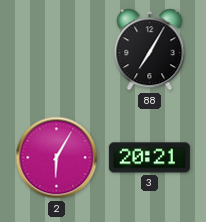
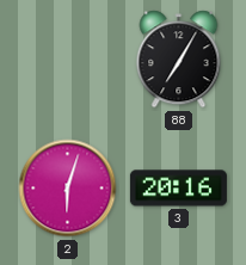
2: 6:05 -> 6:03 (68, 189)
3: 20:21 -> 20:16 (178, 189)
